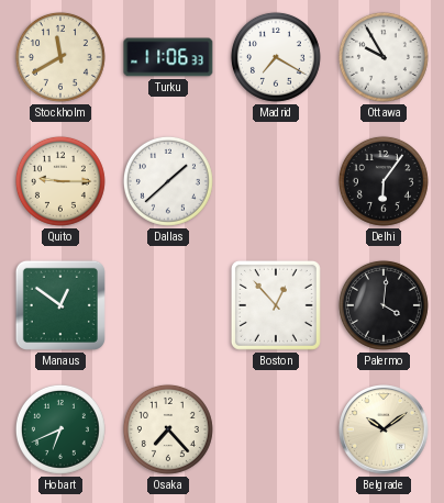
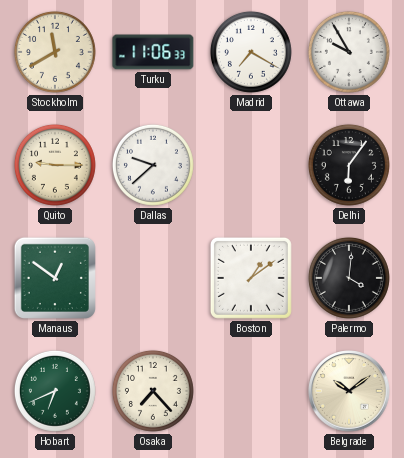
Dallas: 1:38 -> 9:38 (153, 165)
Boston: 12:53 -> 1:09 (251, 278)
